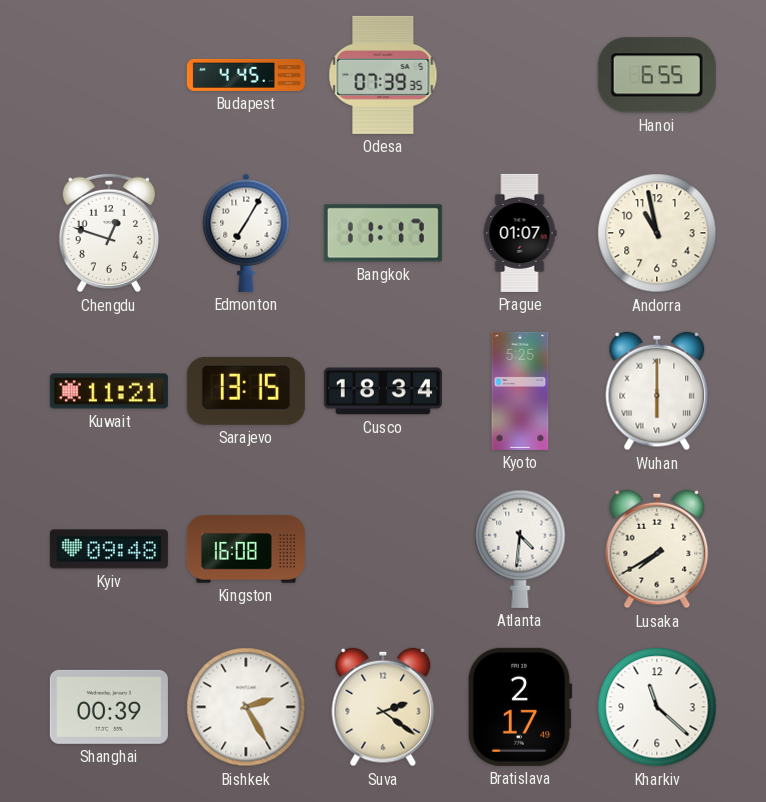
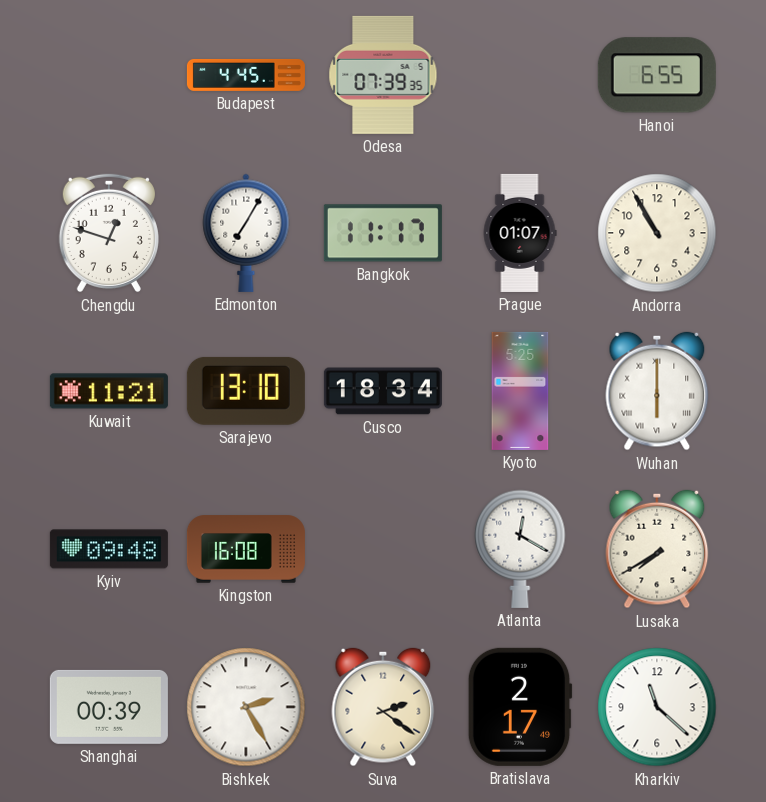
Andorra: 10:58 -> 10:55 (657, 233)
Sarajevo: 13:15 -> 13:10 (246, 391)
Atlanta: 4:31 -> 12:20 (520, 549)
